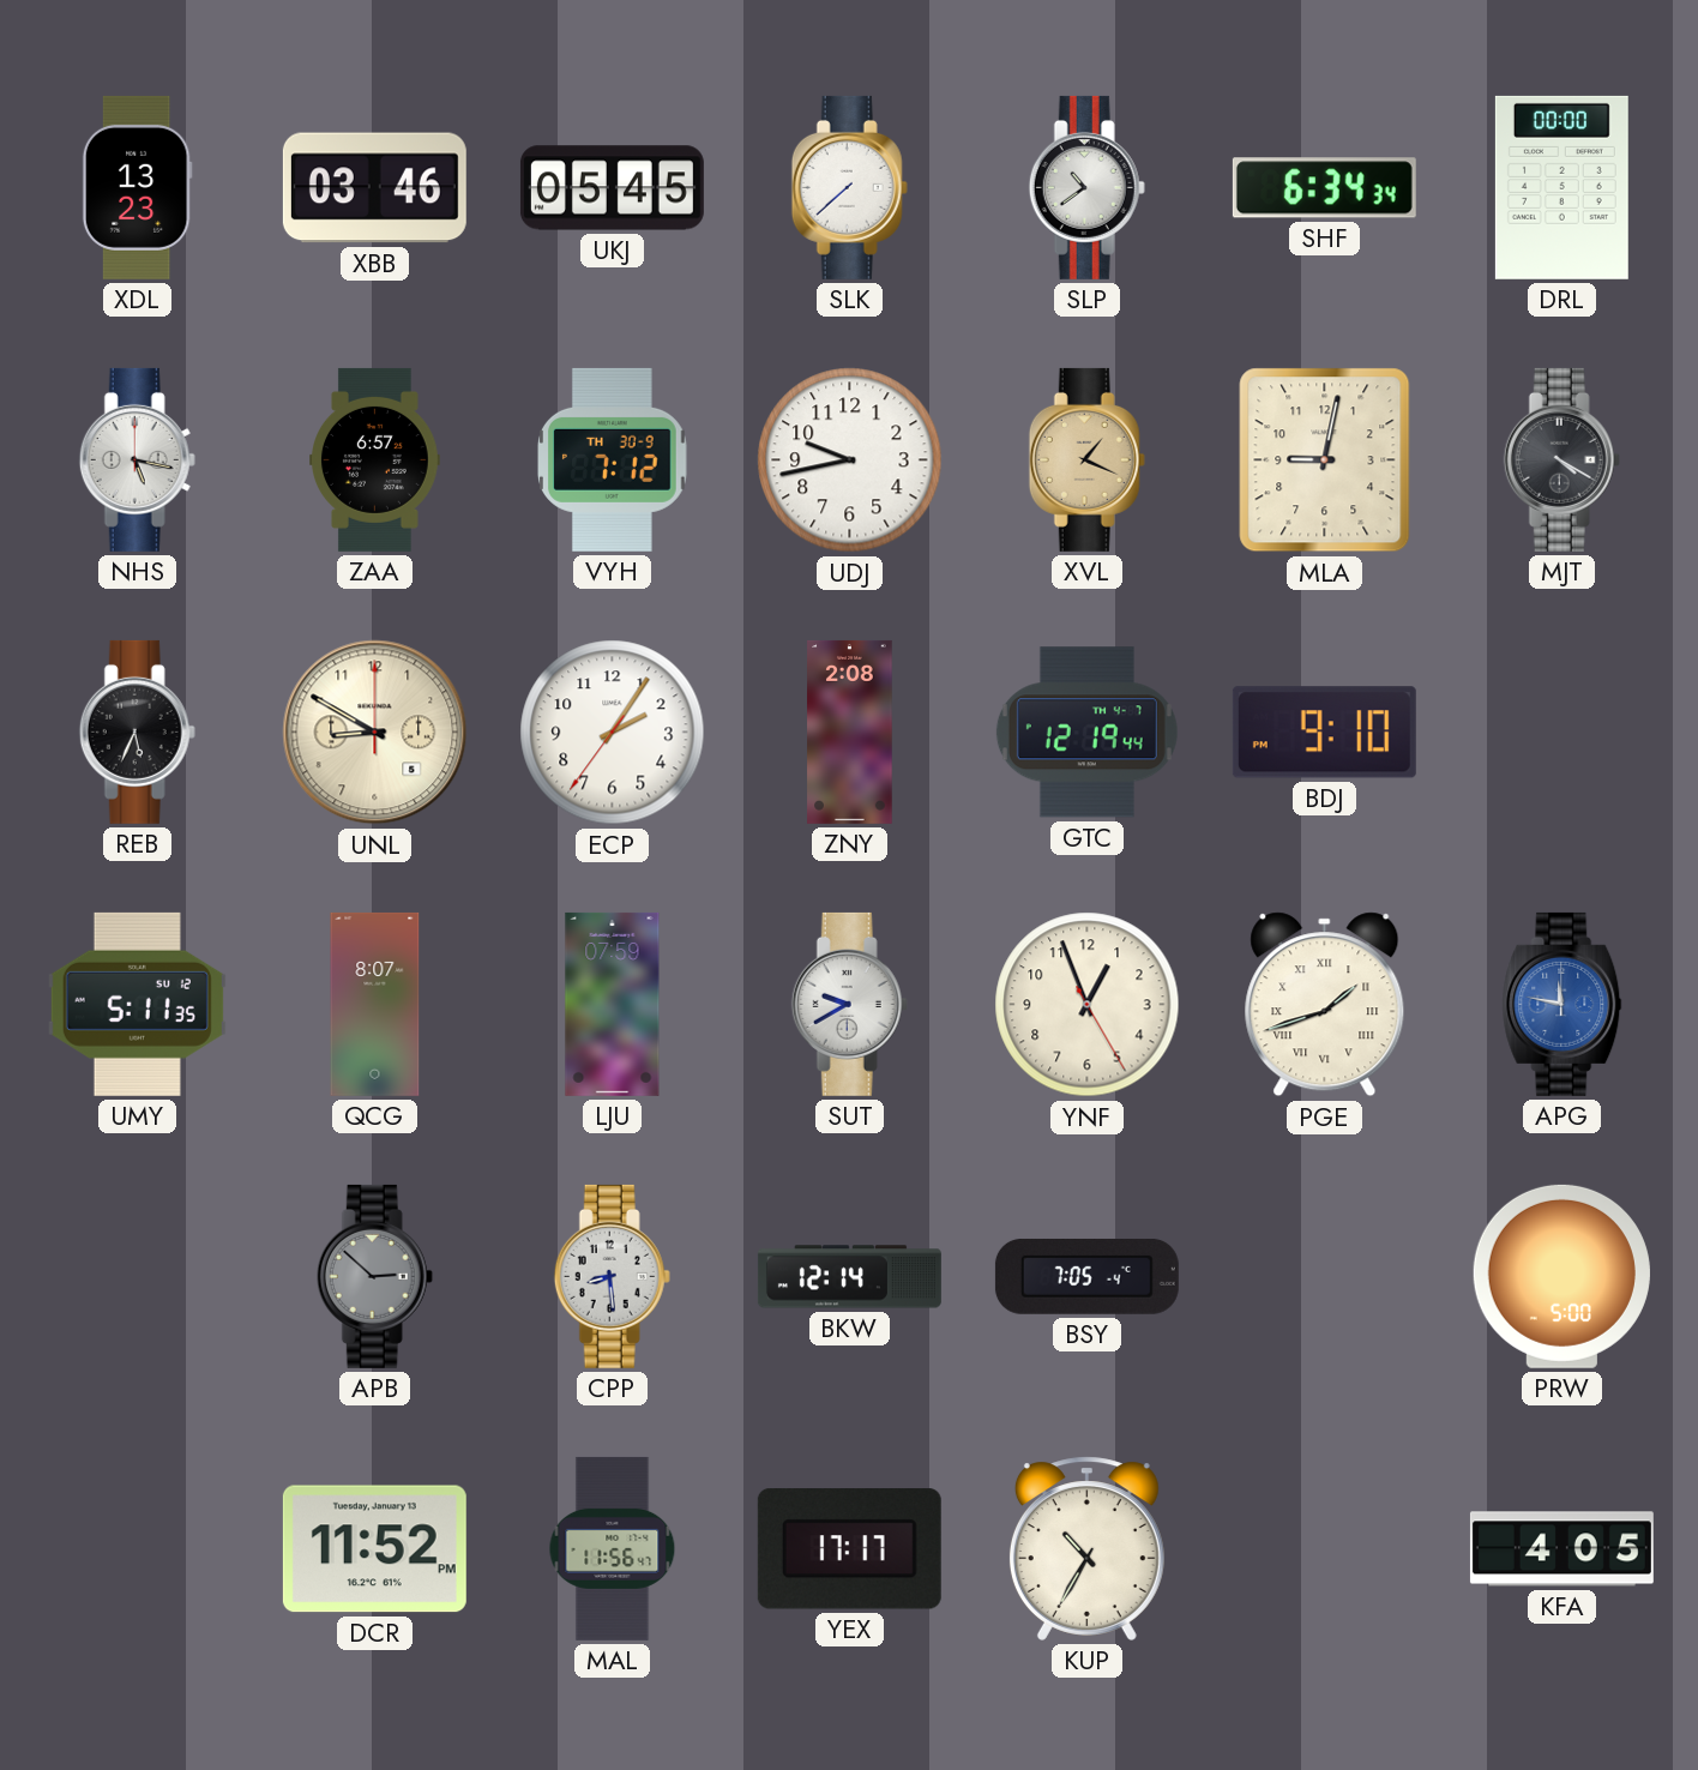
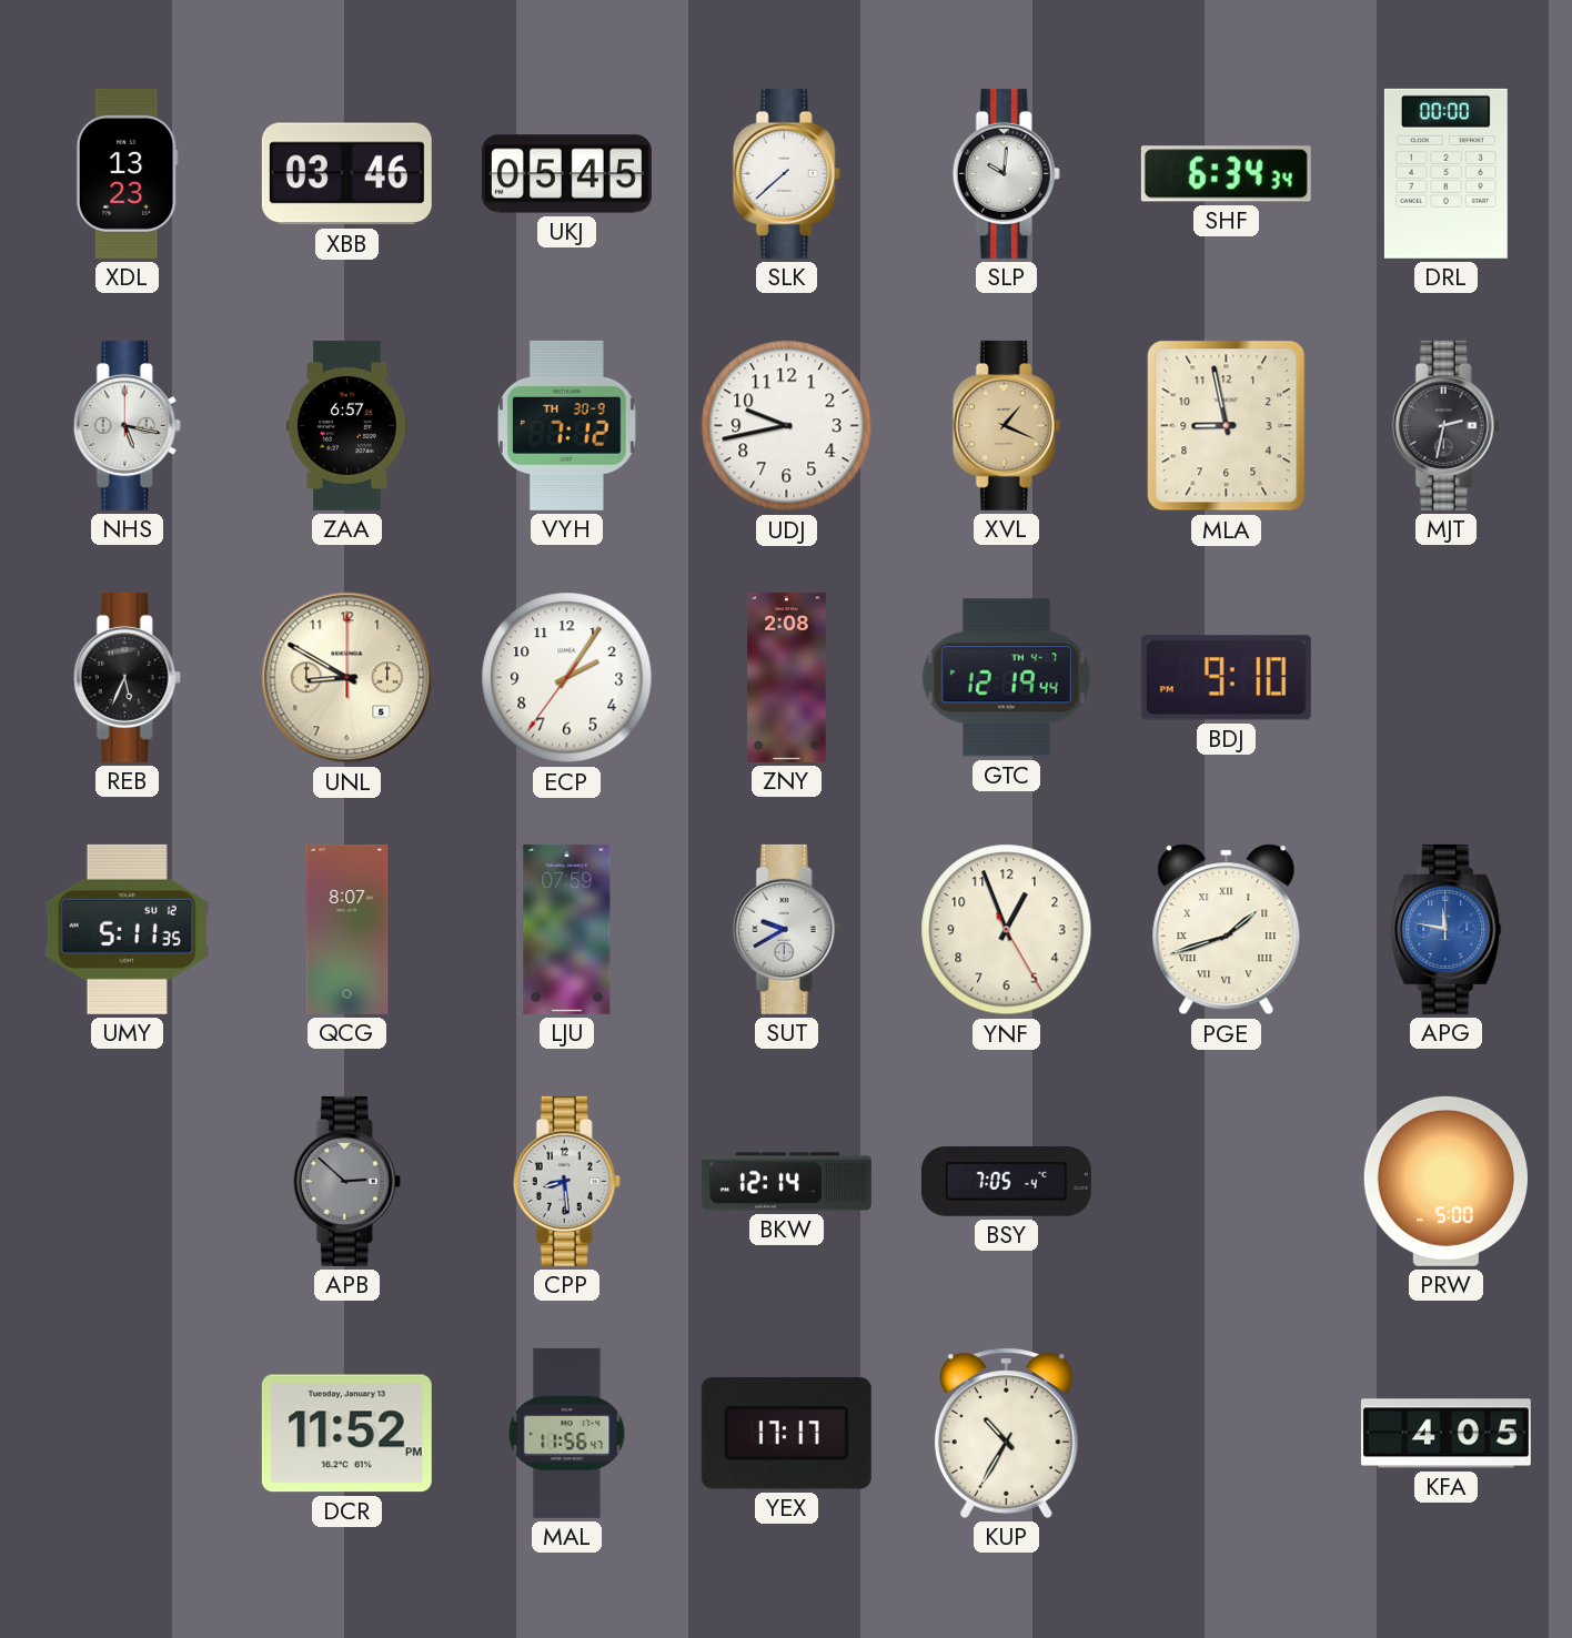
SLP: 10:39 -> 10:01 (1006, 173)
MLA: 9:02 -> 8:58 (1227, 426)
MJT: 4:20 -> 2:32 (1445, 425)
